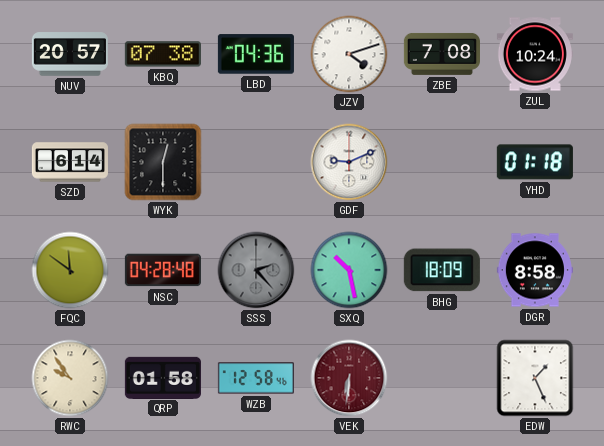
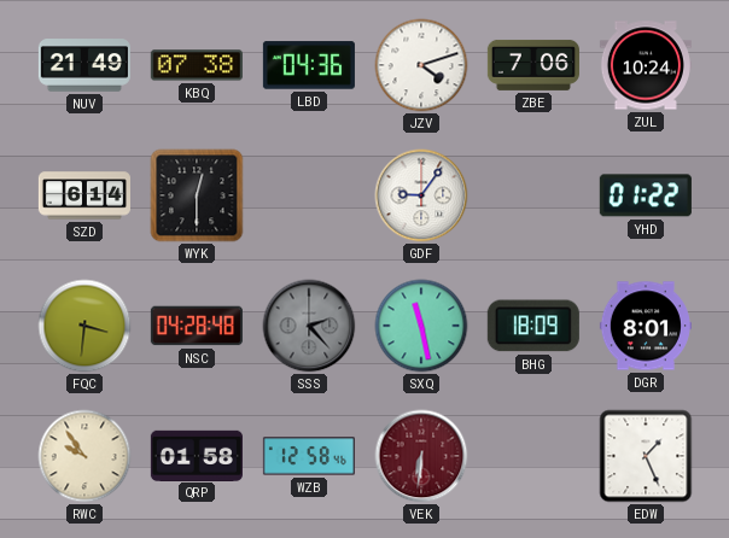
NUV: 20:57 -> 21:49 (84, 65)
ZBE: 7:08 -> 7:06 (533, 65)
GDF: 9:11 -> 9:06 (421, 195)
YHD: 01:18 -> 01:22 (646, 195)
FQC: 11:51 -> 3:31 (84, 326)
SXQ: 10:28 -> 11:28 (421, 326)
DGR: 8:58 -> 8:01 (646, 326)
